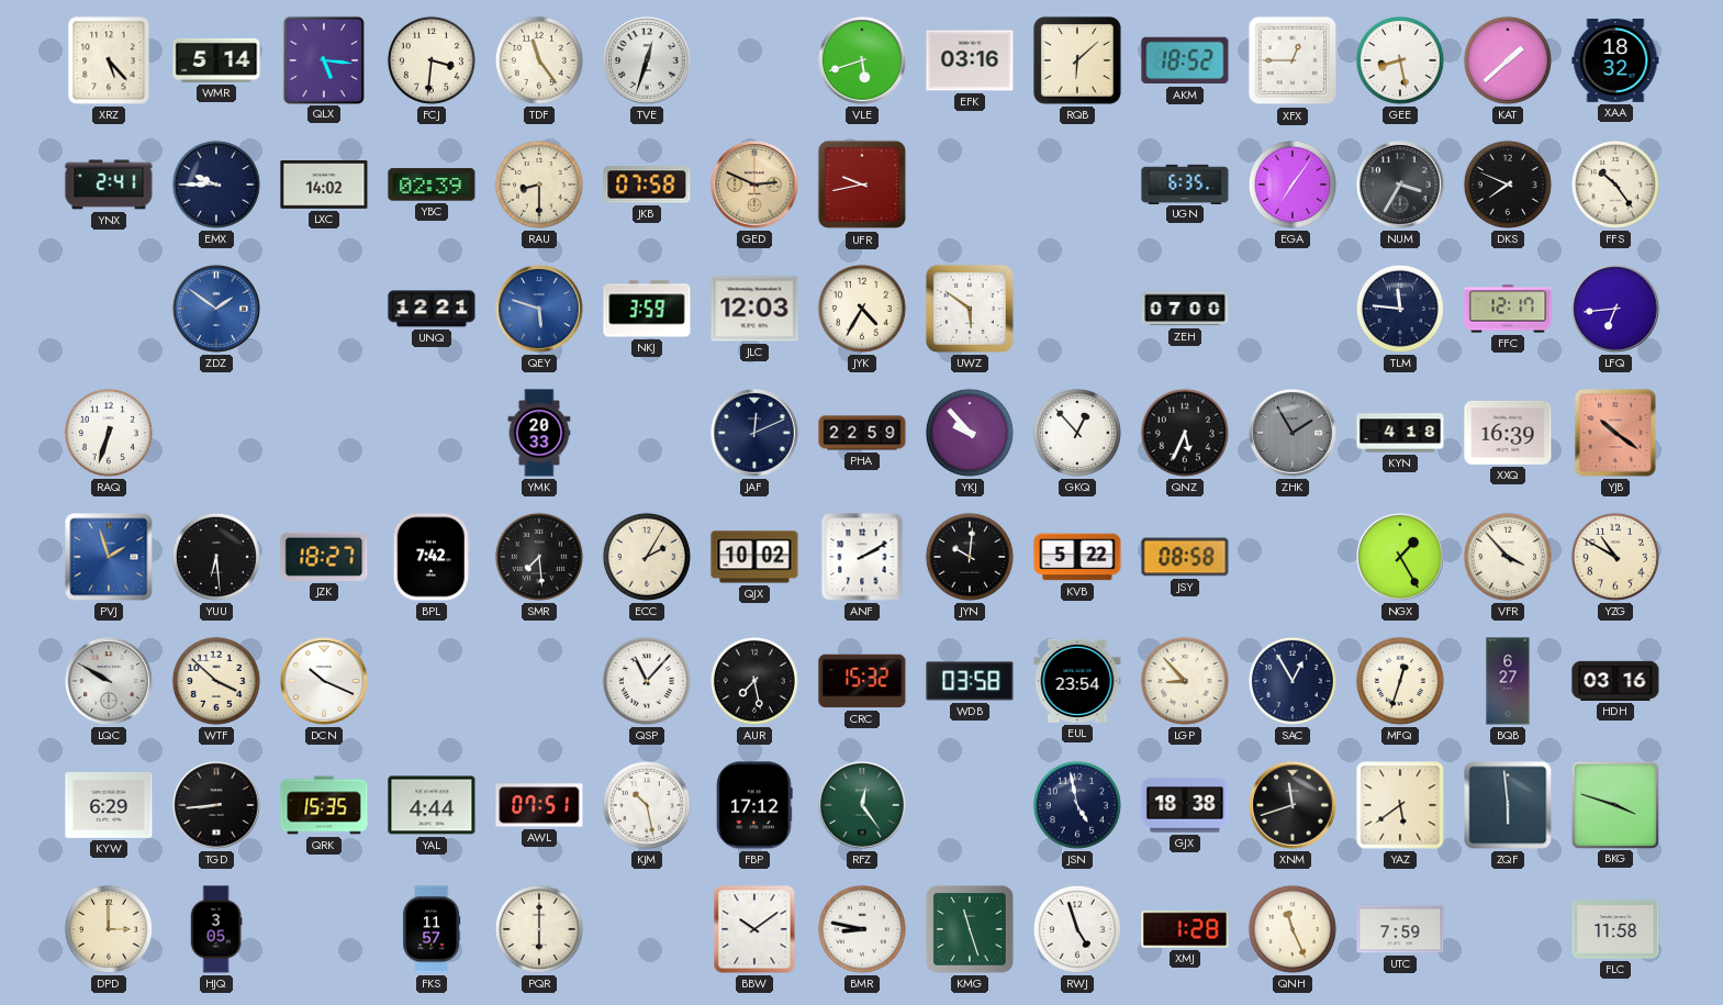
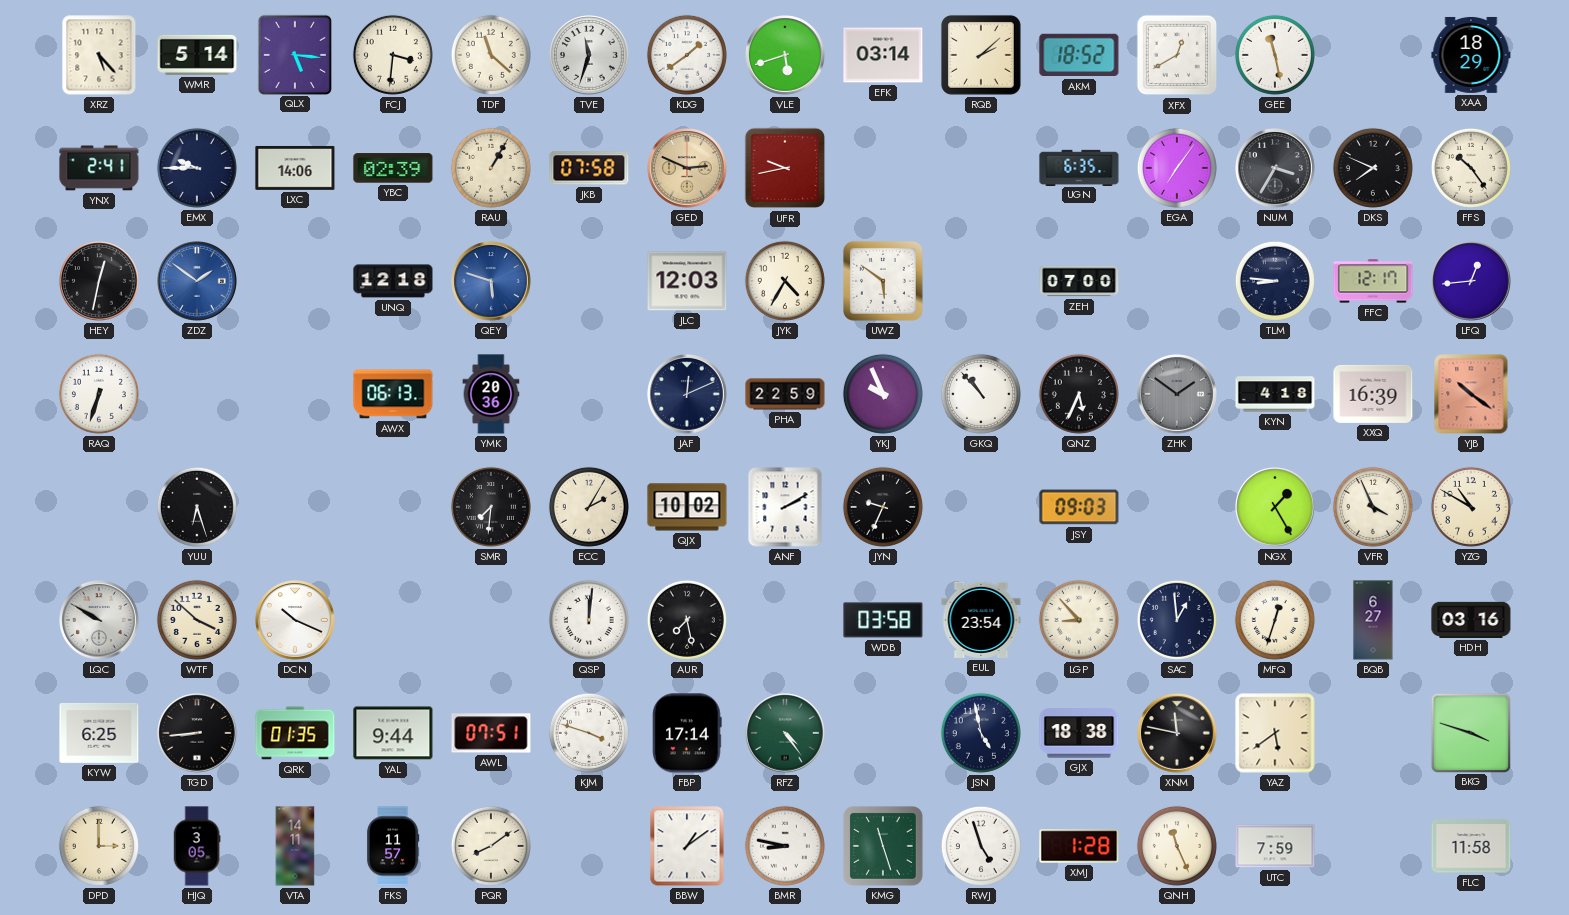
TDF: 11:24 -> 11:22 (491, 55)
TVE: 12:33 -> 11:33 (589, 55)
KDG: none -> 1:39 (687, 55)
EFK: 03:16 -> 03:14 (883, 55)
RQB: 6:08 -> 2:08 (981, 55)
XFX: 12:45 -> 12:40 (1177, 55)
GEE: 8:28 -> 11:28 (1275, 55)
KAT: 1:38 -> none (1508, 60)
XAA: 18:32 -> 18:29 (1471, 55)
LXC: 14:02 -> 14:06 (295, 168)
RAU: 8:30 -> 1:05 (491, 168)
HEY: none -> 12:32 (99, 281)
UNQ: 12:21 -> 12:18 (393, 281)
NKJ: 3:59 -> none (647, 309)
TLM: 11:46 -> 8:46 (1275, 281)
LFQ: 6:44 -> 12:44 (1471, 281)
AWX: none -> 06:13 (393, 394)
YMK: 20:33 -> 20:36 (491, 394)
YKJ: 9:53 -> 9:56 (883, 394)
GKQ: 12:53 -> 10:53 (981, 394)
ZHK: 1:55 -> 1:51 (1177, 394)
PVJ: 1:57 -> none (109, 557)
YUU: 6:29 -> 6:27 (197, 507)
JZK: 18:27 -> none (324, 557)
BPL: 7:42 -> none (432, 557)
SMR: 7:29 -> 7:31 (491, 507)
JYN: 10:01 -> 9:34 (883, 507)
KVB: 5:22 -> none (1077, 557)
JSY: 08:58 -> 09:03 (1079, 507)
VFR: 3:53 -> 3:56 (1373, 507)
QSP: 11:07 -> 12:01 (589, 620)
CRC: 15:32 -> none (862, 681)
SAC: 12:55 -> 12:59 (1177, 620)
KYW: 6:29 -> 6:25 (99, 733)
QRK: 15:35 -> 01:35 (295, 733)
YAL: 4:44 -> 9:44 (393, 733)
KJM: 10:28 -> 3:48 (589, 733)
FBP: 17:12 -> 17:14 (687, 733)
RFZ: 12:24 -> 4:24 (785, 733)
XNM: 11:42 -> 11:47 (1177, 733)
ZQF: 5:59 -> none (1508, 805)
VTA: none -> 14:11 (295, 846)
PQR: 6:00 -> 8:09 (491, 846)
BBW: 10:09 -> 1:09 (687, 846)
